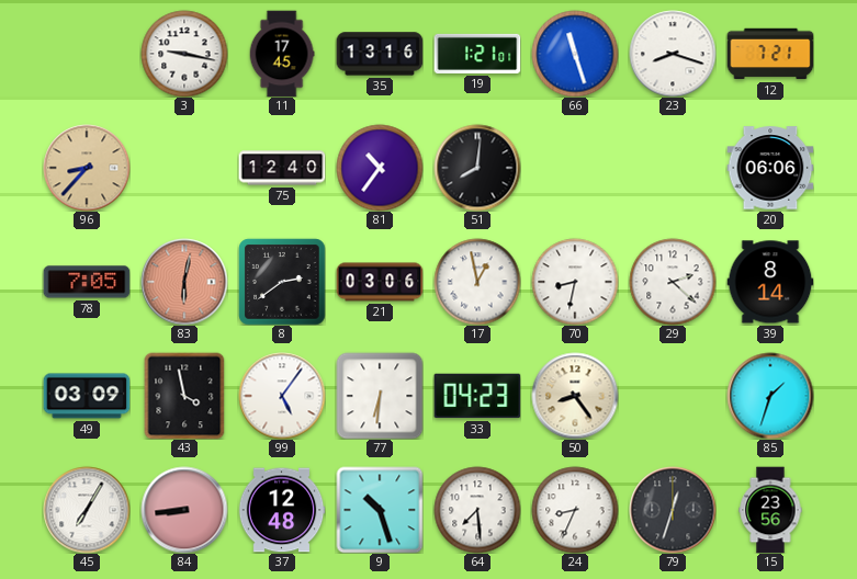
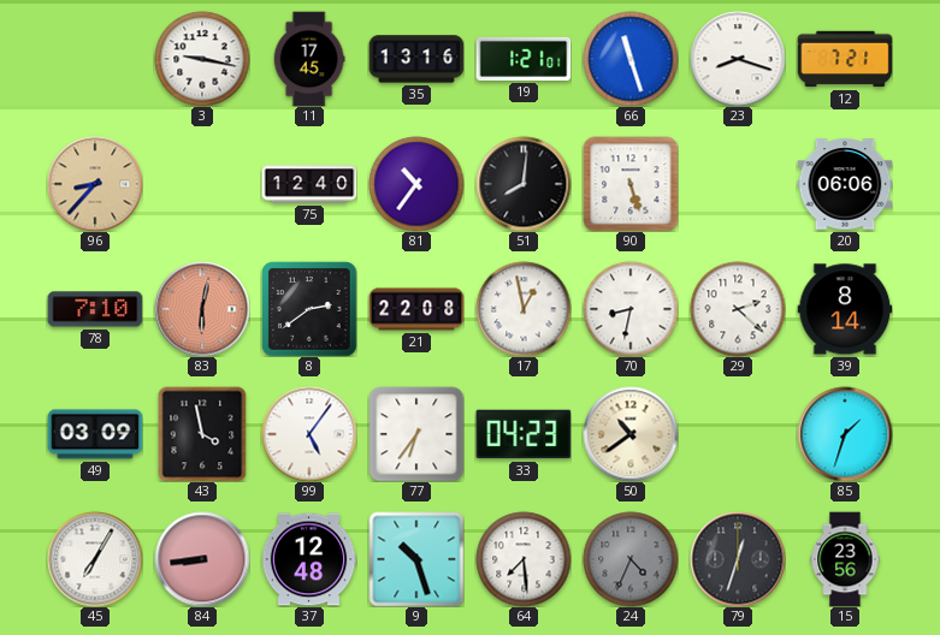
90: none -> 5:27 (631, 184)
78: 7:05 -> 7:10 (95, 309)
21: 03:06 -> 22:08 (416, 309)
77: 6:31 -> 6:36 (416, 434)
50: 8:24 -> 10:39 (631, 434)
24: 8:34 -> 4:34 (631, 559)
24 dial: white -> grey (631, 559)
